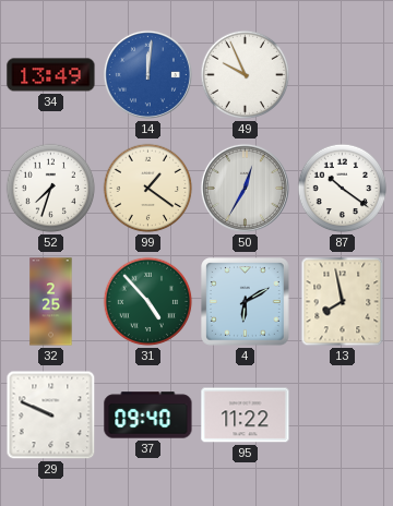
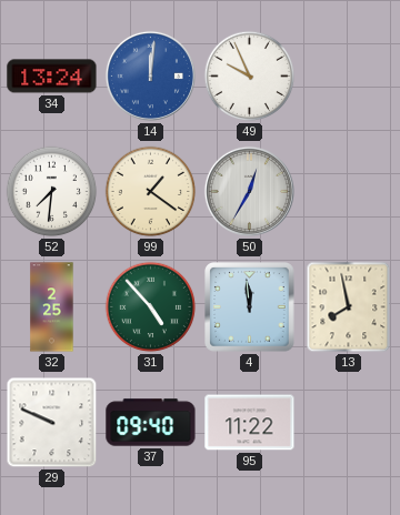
34: 13:49 -> 13:24 (52, 77)
52: 7:33 -> 7:31 (52, 192)
87: 10:21 -> none (343, 189)
4: 6:10 -> 11:59 (250, 307)
